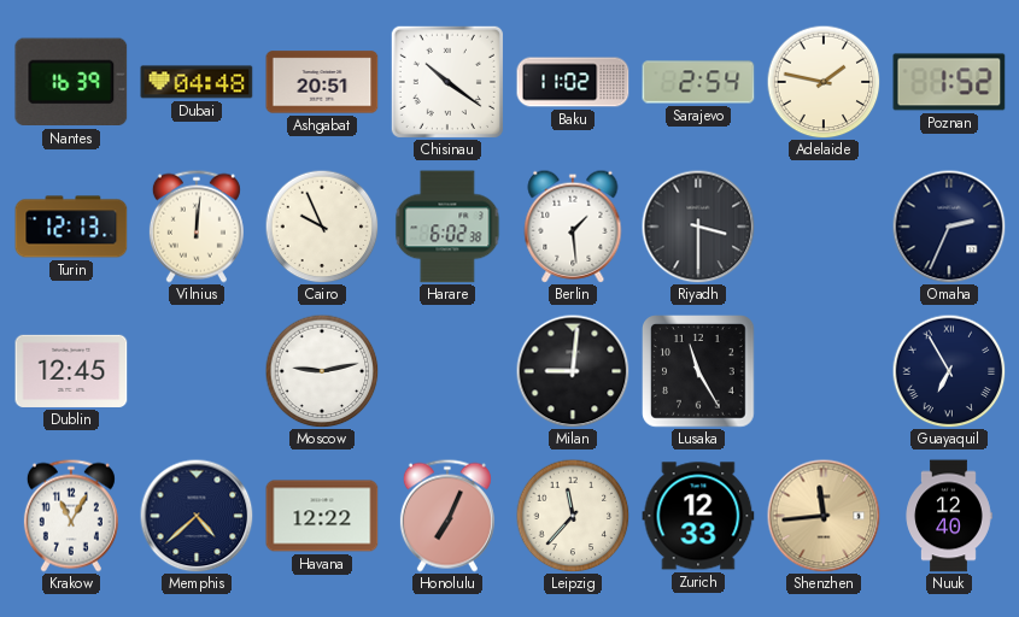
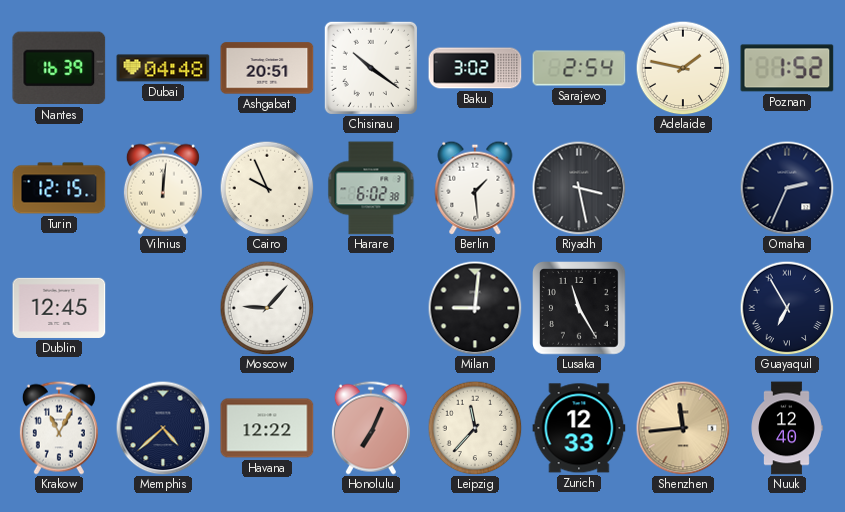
Baku: 11:02 -> 3:02 (475, 68)
Turin: 12:13 -> 12:15 (59, 188)
Riyadh: 3:30 -> 3:28 (579, 188)
Moscow: 9:13 -> 9:07 (267, 308)
